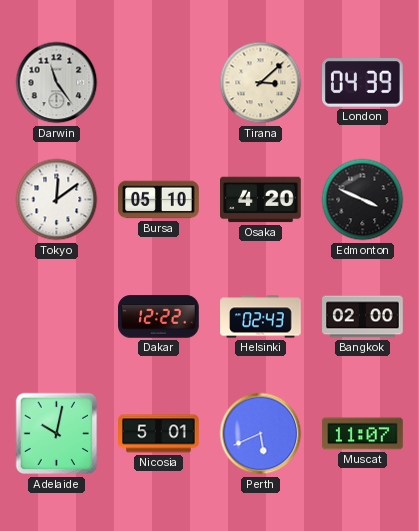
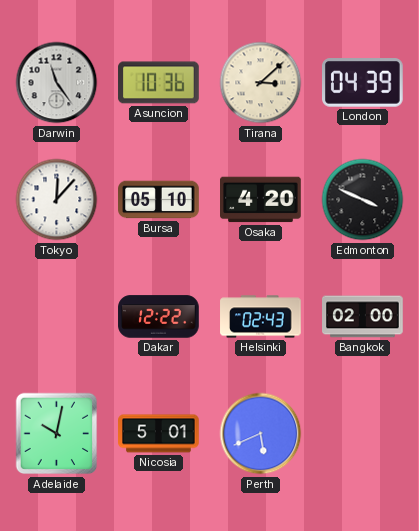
Asuncion: none -> 10:36 (159, 83)
Tokyo: 12:09 -> 12:07 (57, 200)
Muscat: 11:07 -> none (363, 434)
